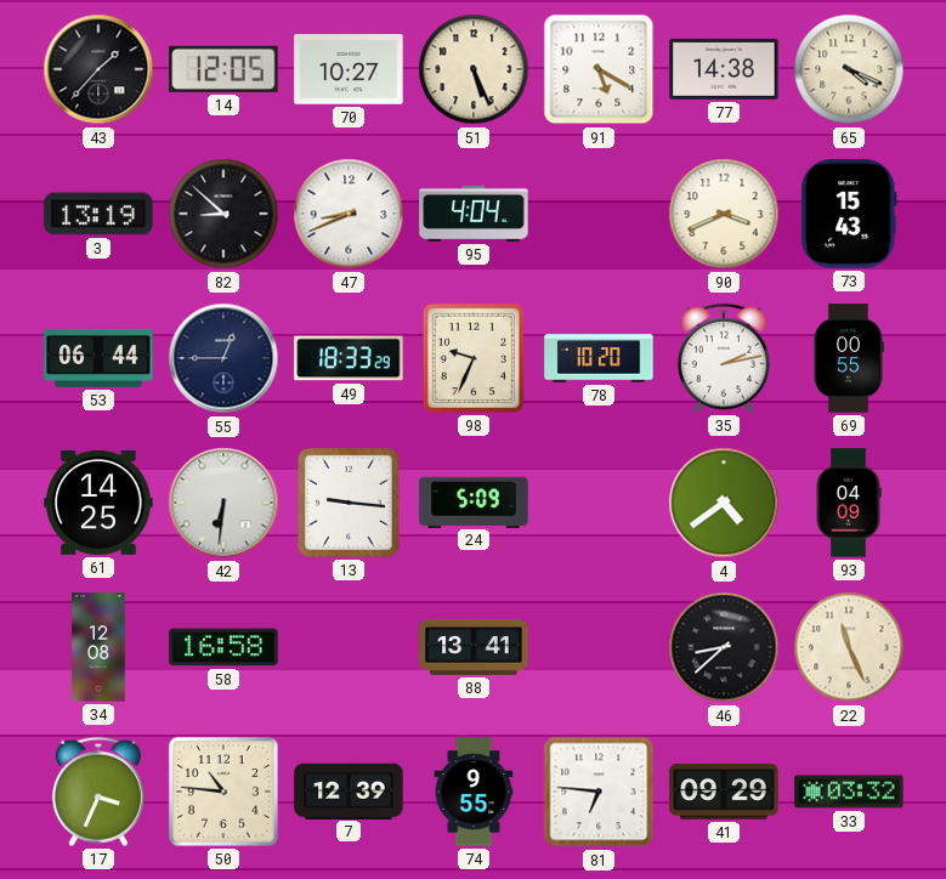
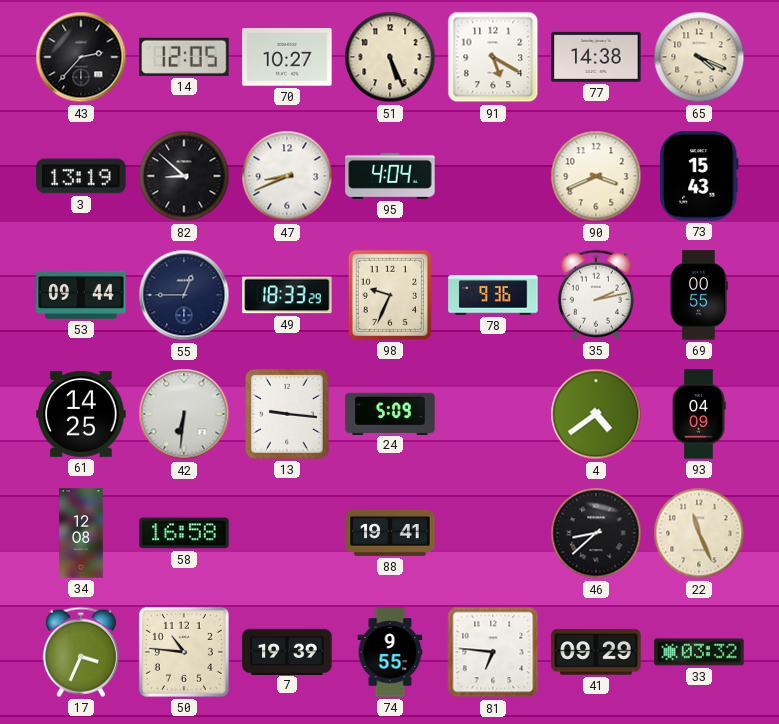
43: 1:37 -> 2:37 (81, 57)
53: 06:44 -> 09:44 (81, 295)
78: 10:20 -> 9:36 (493, 295)
88: 13:41 -> 19:41 (390, 533)
7: 12:39 -> 19:39 (287, 651)
